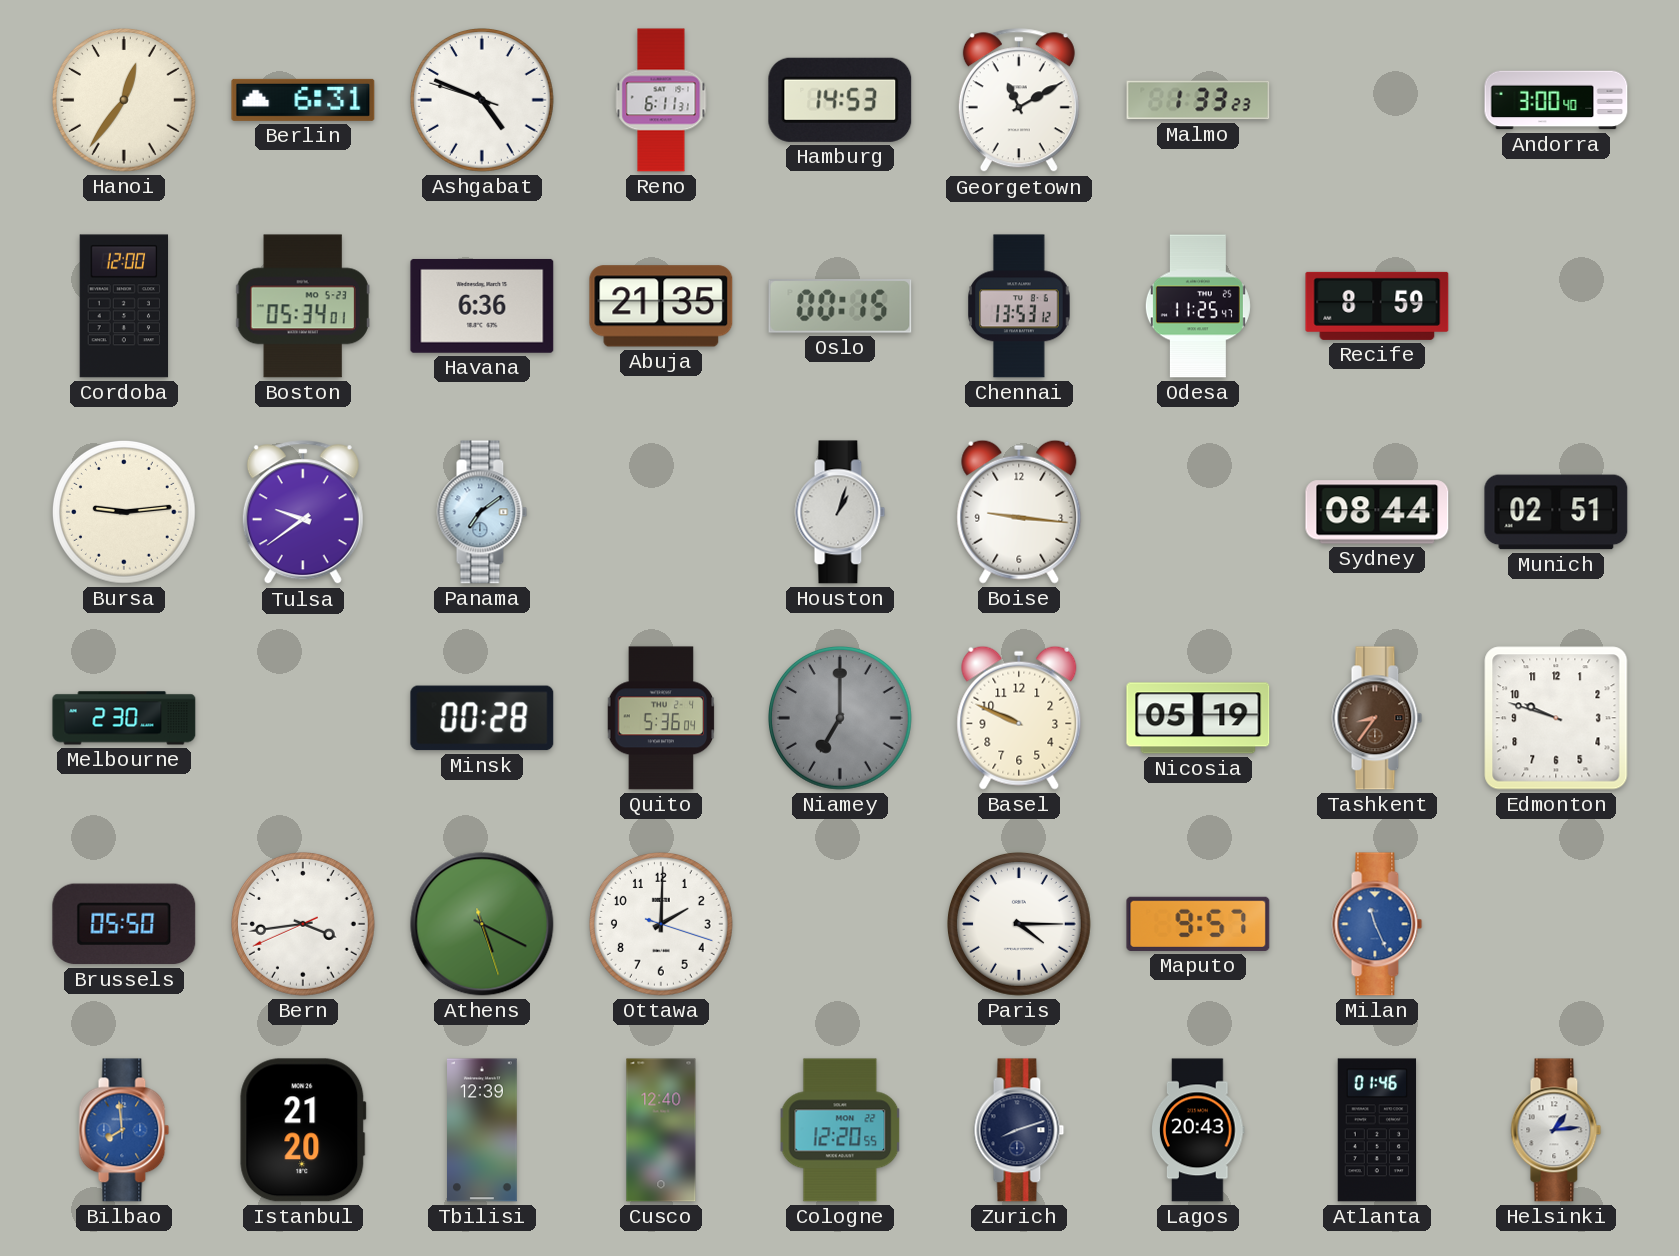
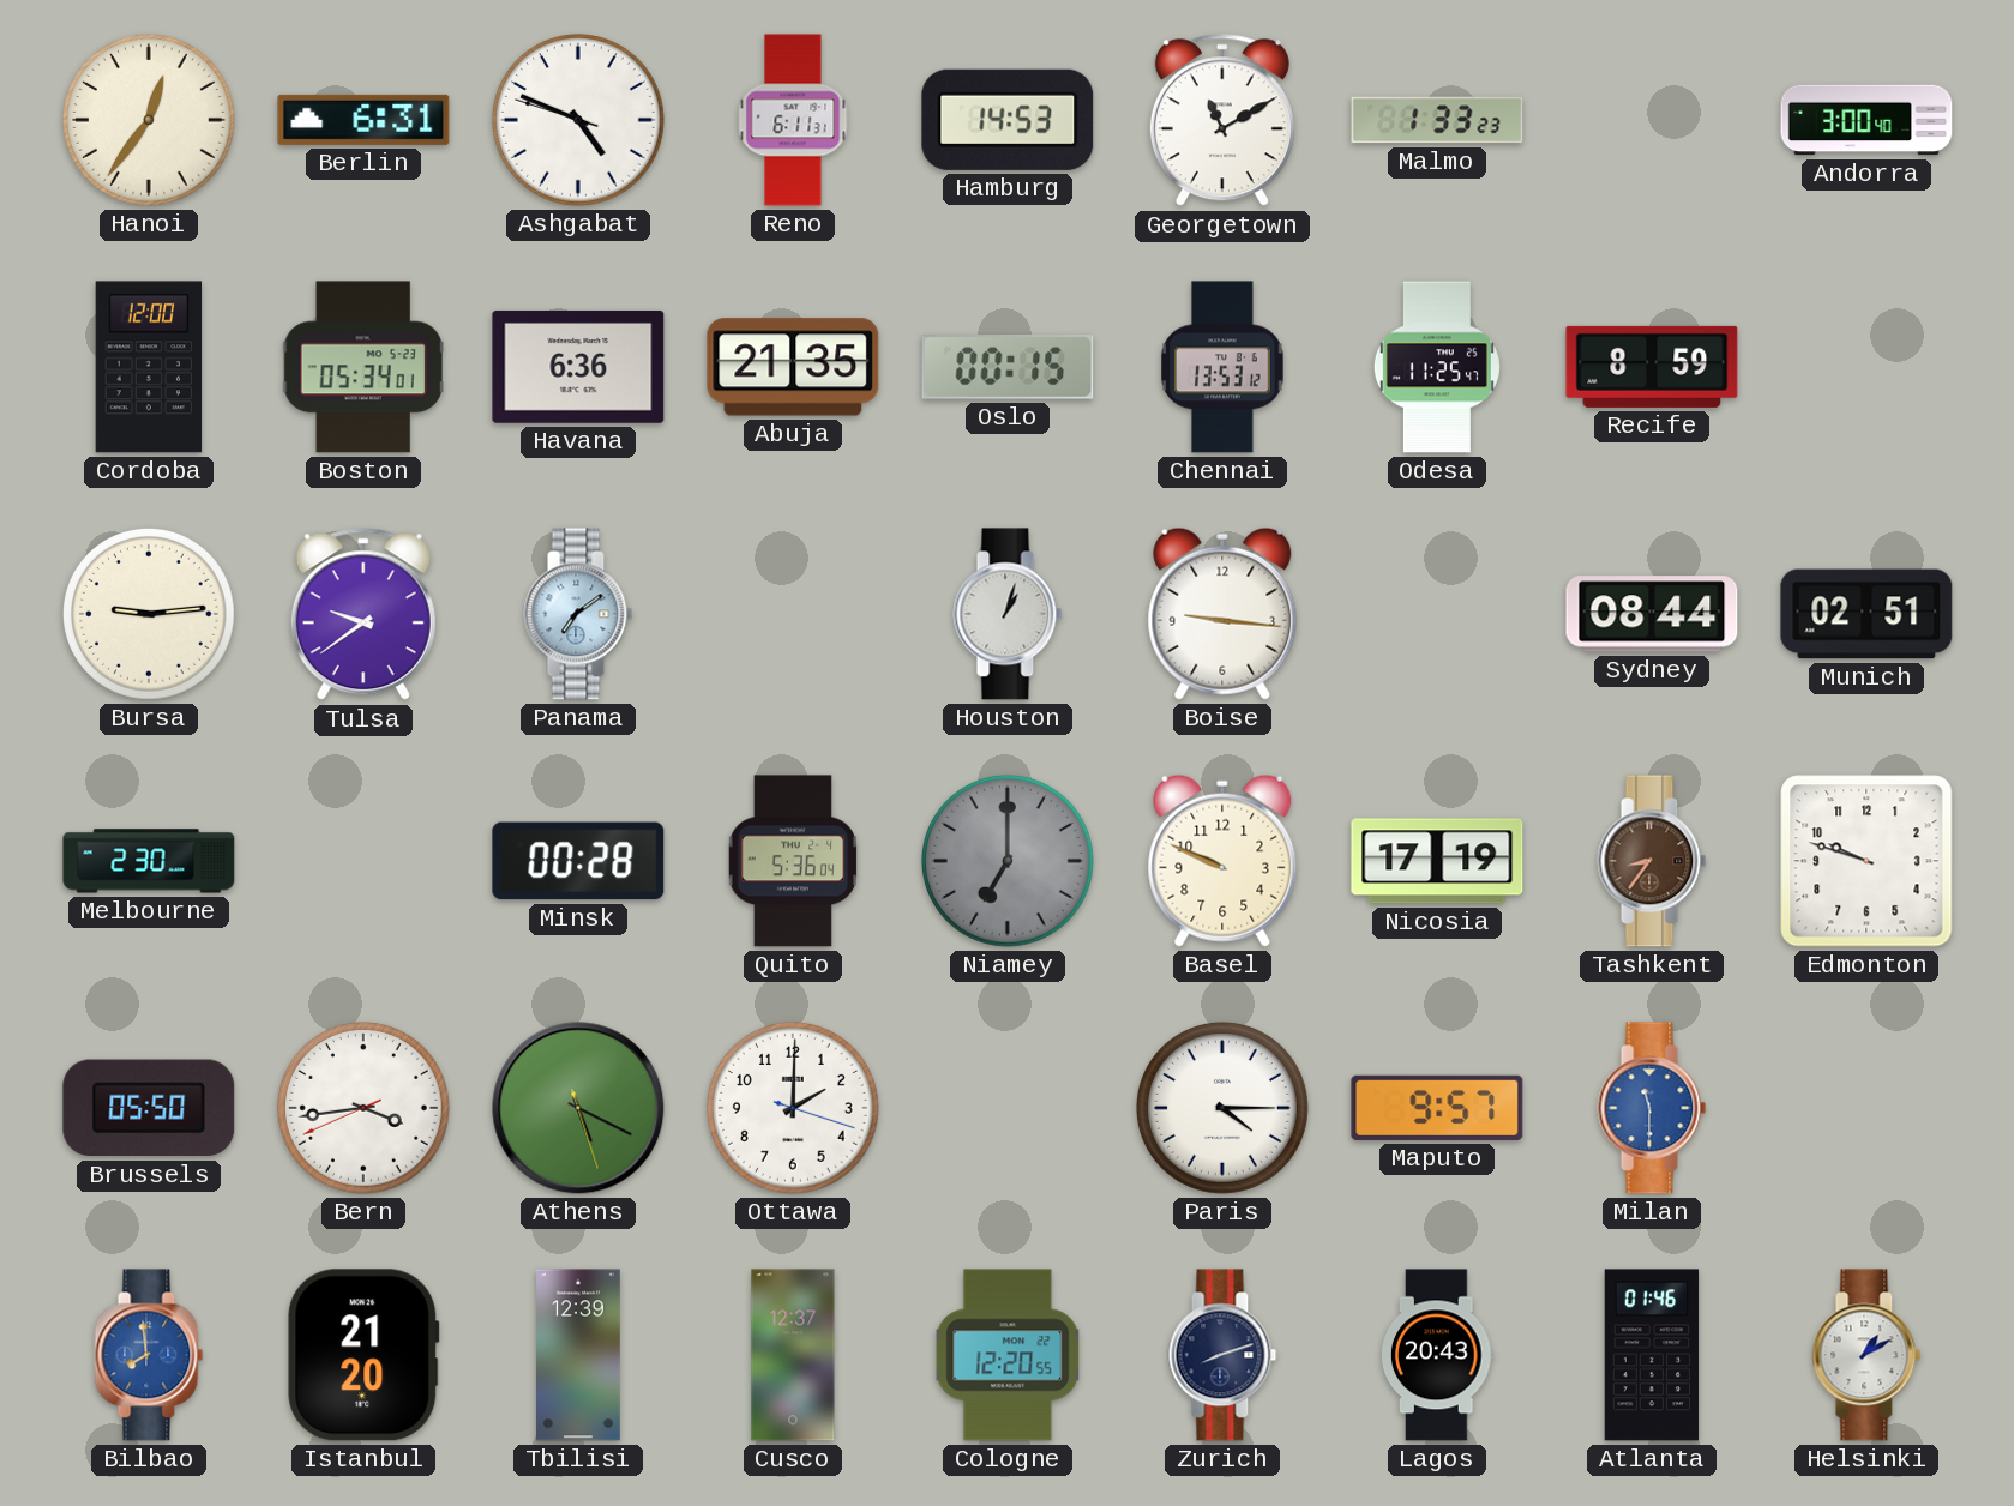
Nicosia: 05:19 -> 17:19 (1437, 861)
Milan: 11:26 -> 11:30 (1652, 1108)
Cusco: 12:40 -> 12:37 (793, 1355)
Helsinki: 1:14 -> 1:10 (1866, 1355)
